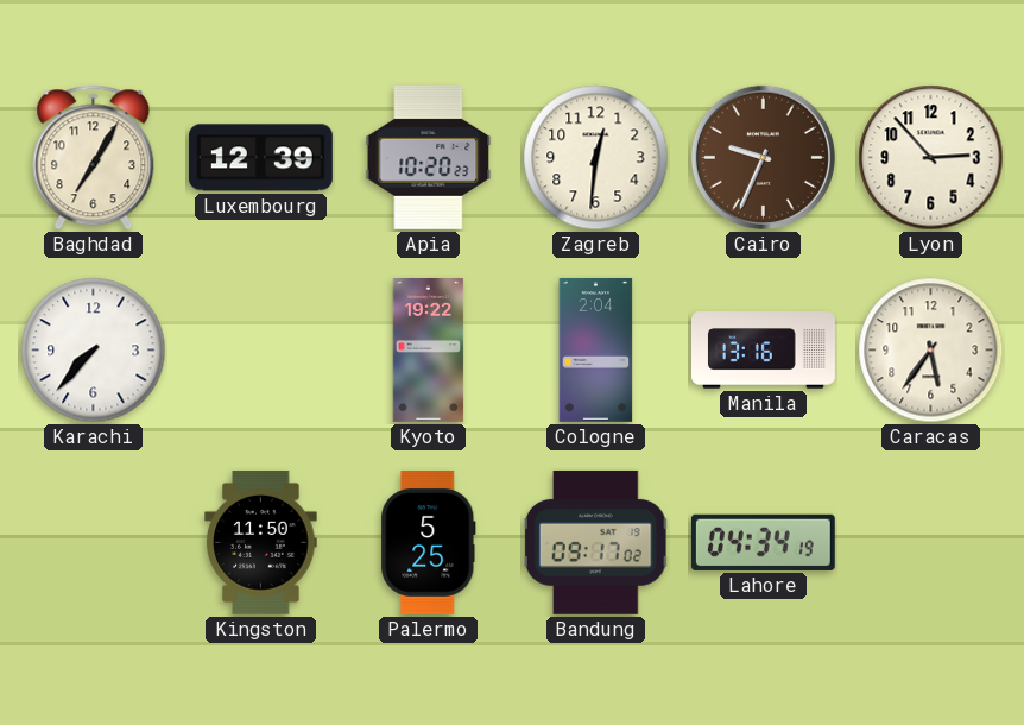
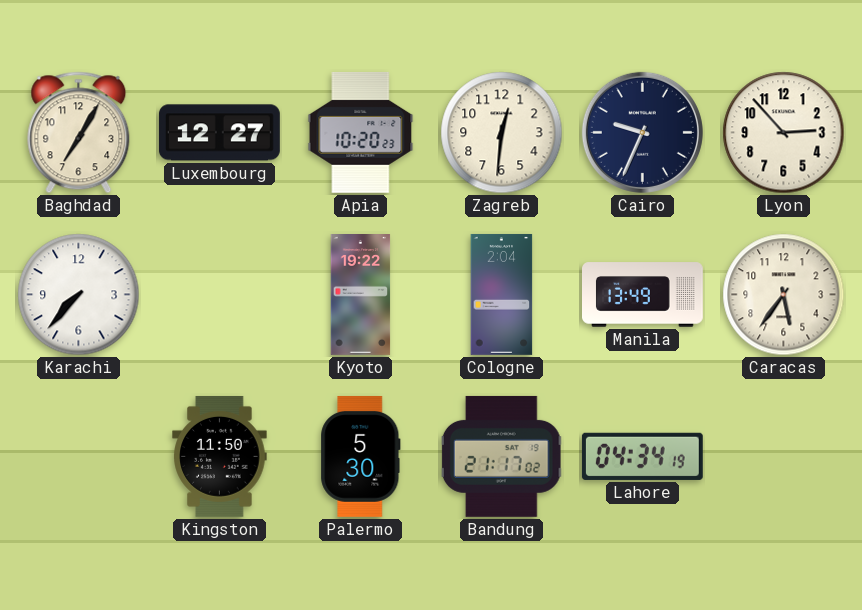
Luxembourg: 12:39 -> 12:27 (219, 133)
Cairo dial: brown -> navy (642, 132)
Manila: 13:16 -> 13:49 (643, 295)
Palermo: 5:25 -> 5:30 (361, 456)
Bandung: 09:17 -> 21:17 (502, 456)
